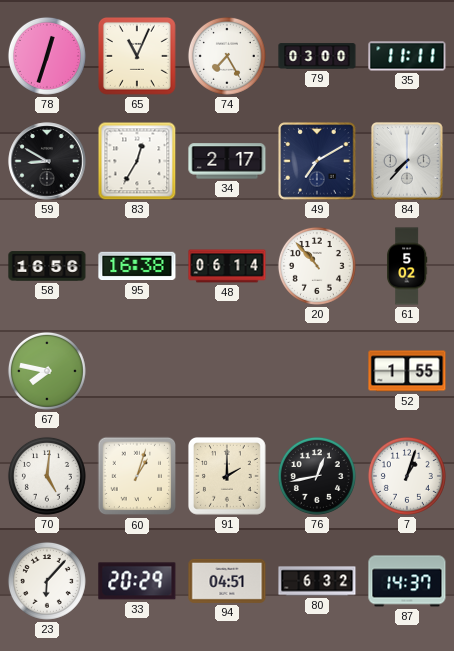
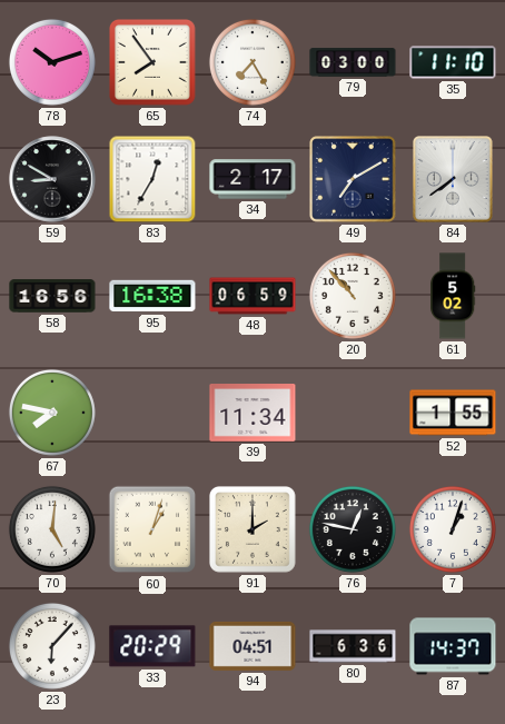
78: 12:33 -> 10:12 (52, 62)
65: 11:04 -> 7:54 (154, 63)
35: 11:11 -> 11:10 (453, 62)
84: 7:37 -> 7:39 (454, 180)
48: 06:14 -> 06:59 (253, 296)
39: none -> 11:34 (253, 414)
76: 12:43 -> 12:47 (353, 529)
80: 6:32 -> 6:36 (353, 646)
